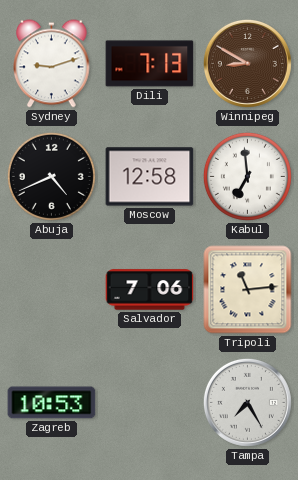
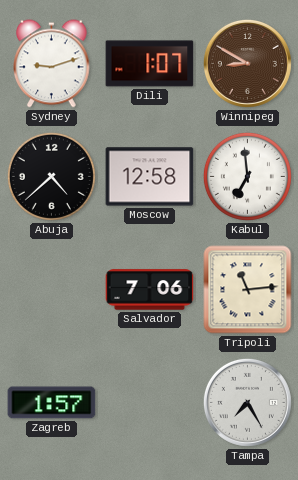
Dili: 7:13 -> 1:07 (150, 64)
Abuja: 4:41 -> 4:38 (51, 176)
Zagreb: 10:53 -> 1:57 (52, 403)
